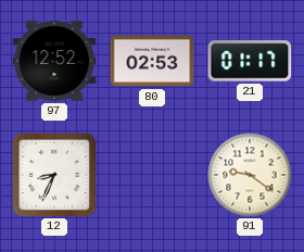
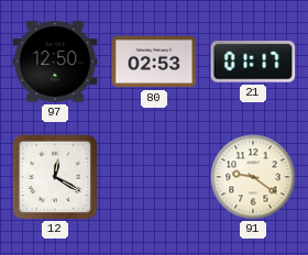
97: 12:52 -> 12:50 (55, 62)
12: 8:34 -> 12:20 (55, 177)
